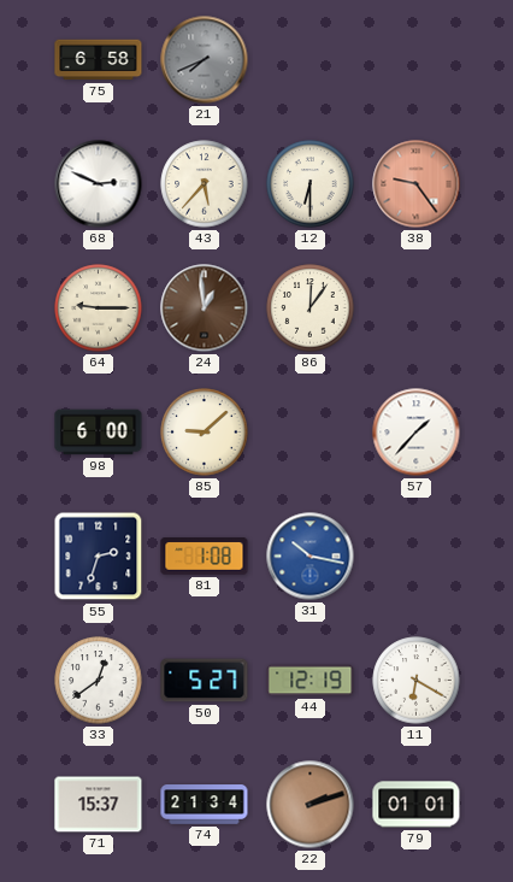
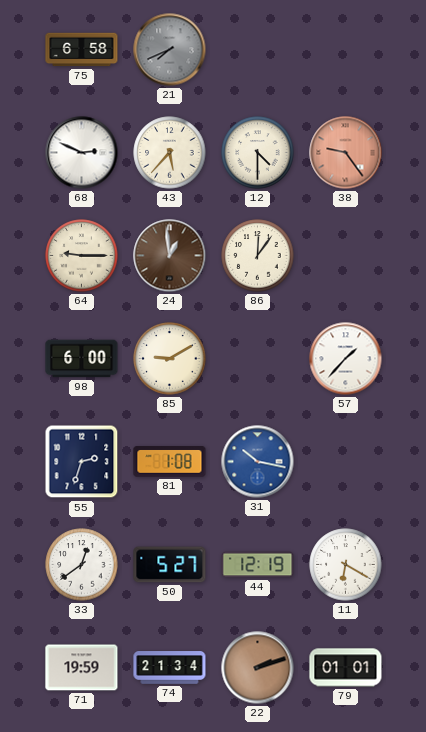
12: 6:30 -> 4:30 (258, 153)
85: 9:08 -> 9:10 (170, 359)
71: 15:37 -> 19:59 (82, 668)
